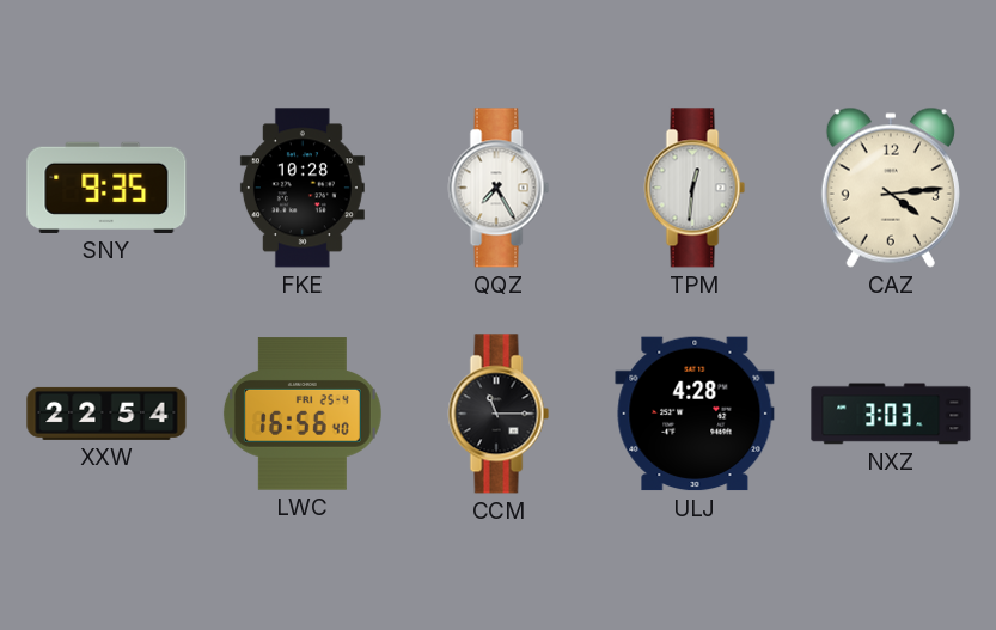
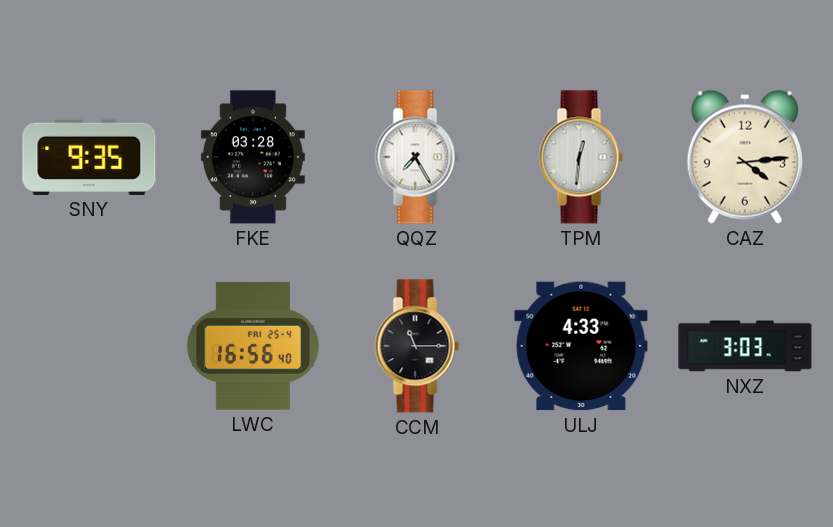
FKE: 10:28 -> 03:28 (253, 157)
XXW: 22:54 -> none (106, 414)
ULJ: 4:28 -> 4:33 (581, 346)
